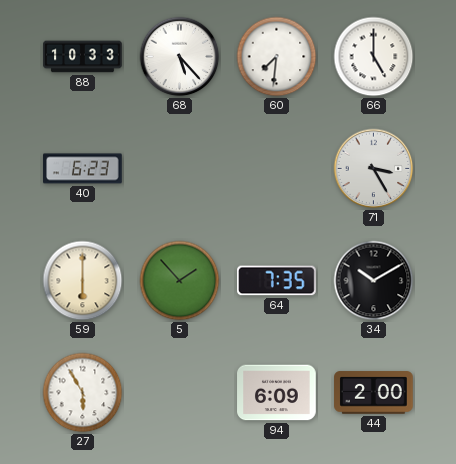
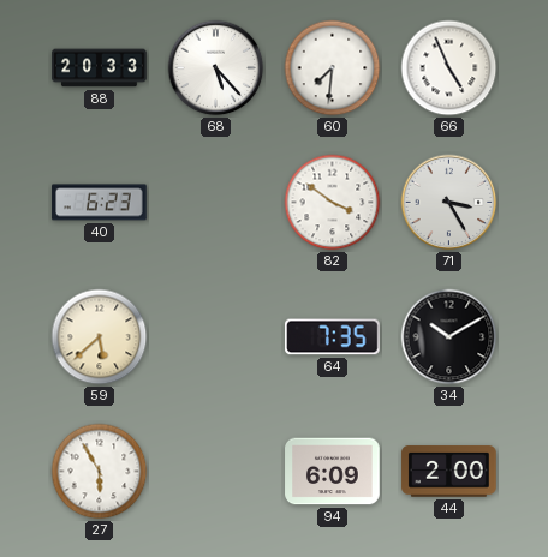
88: 10:33 -> 20:33 (100, 68)
66: 5:00 -> 4:56 (449, 68)
82: none -> 3:51 (333, 203)
59: 6:00 -> 5:38 (100, 337)
5: 1:53 -> none (180, 281)
